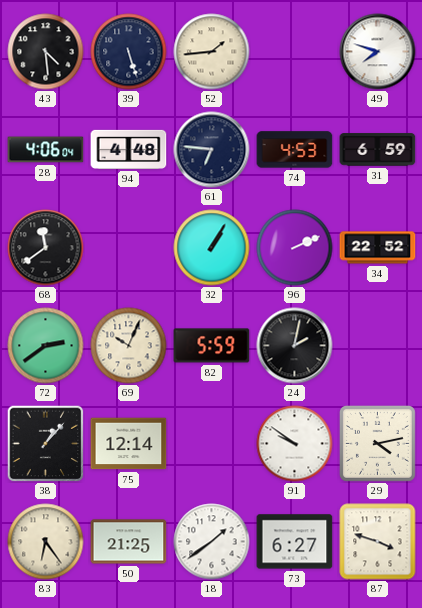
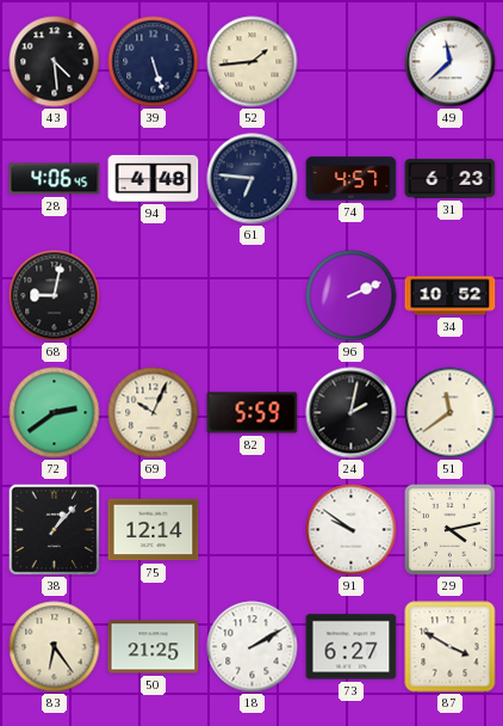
49: 7:48 -> 11:38 (451, 62)
28: 4:06:04 -> 4:06:45 (55, 179)
74: 4:53 -> 4:57 (352, 179)
31: 6:59 -> 6:23 (451, 179)
68: 11:39 -> 9:02 (55, 296)
32: 1:05 -> none (212, 248)
34: 22:52 -> 10:52 (451, 296)
51: none -> 11:39 (451, 413)
18: 1:39 -> 2:10 (253, 647)
87: 3:48 -> 3:50 (451, 647)
